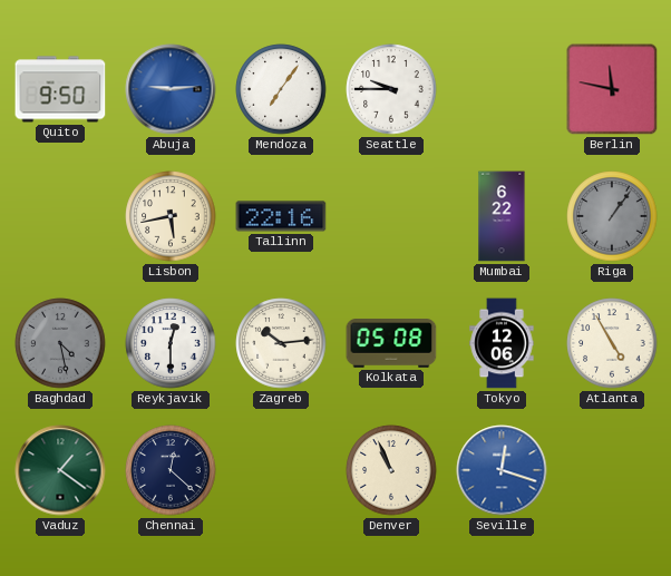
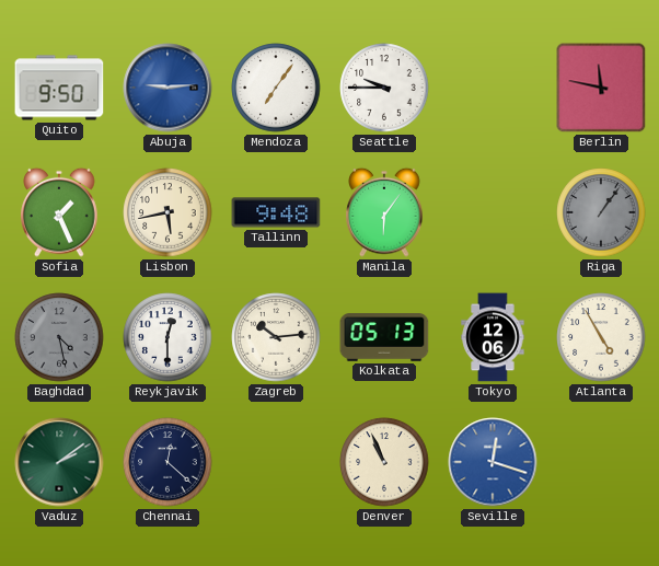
Sofia: none -> 1:26 (59, 212)
Tallinn: 22:16 -> 9:48 (276, 212)
Manila: none -> 6:06 (384, 212)
Mumbai: 6:22 -> none (502, 216)
Kolkata: 05:08 -> 05:13 (384, 337)
Vaduz: 1:21 -> 2:09 (59, 462)
